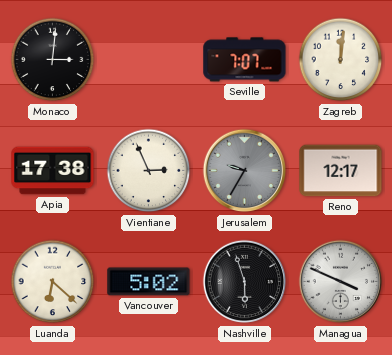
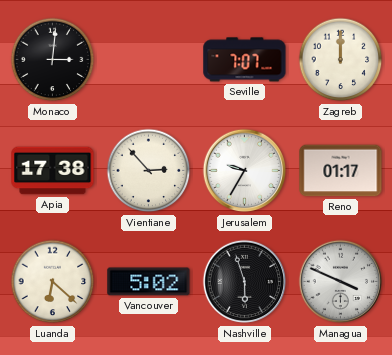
Zagreb: 12:01 -> 12:00 (341, 60)
Vientiane: 2:56 -> 2:53 (149, 171)
Jerusalem dial: grey -> white (245, 171)
Reno: 12:17 -> 01:17 (341, 171)
